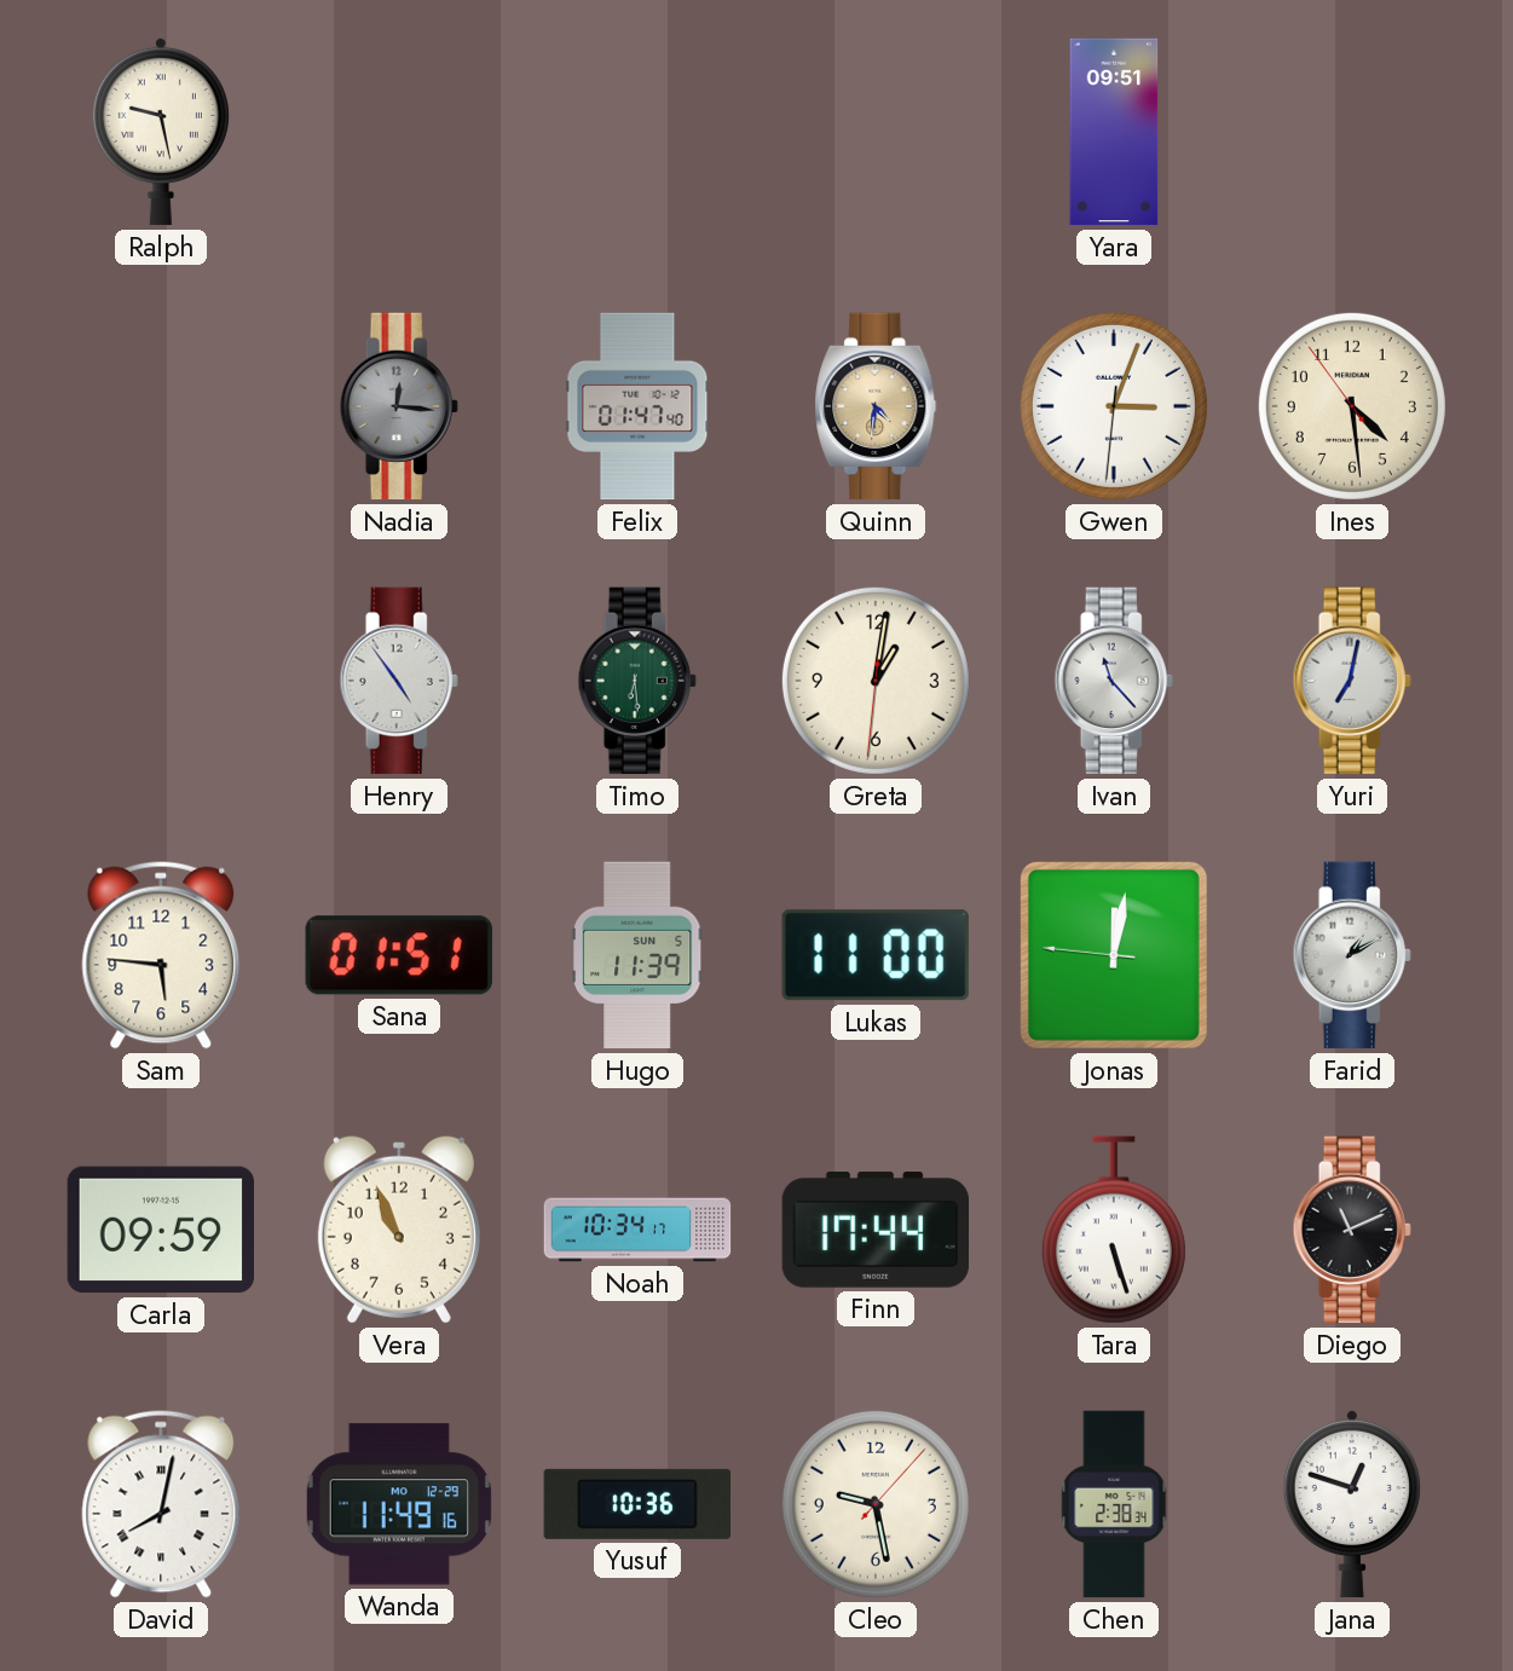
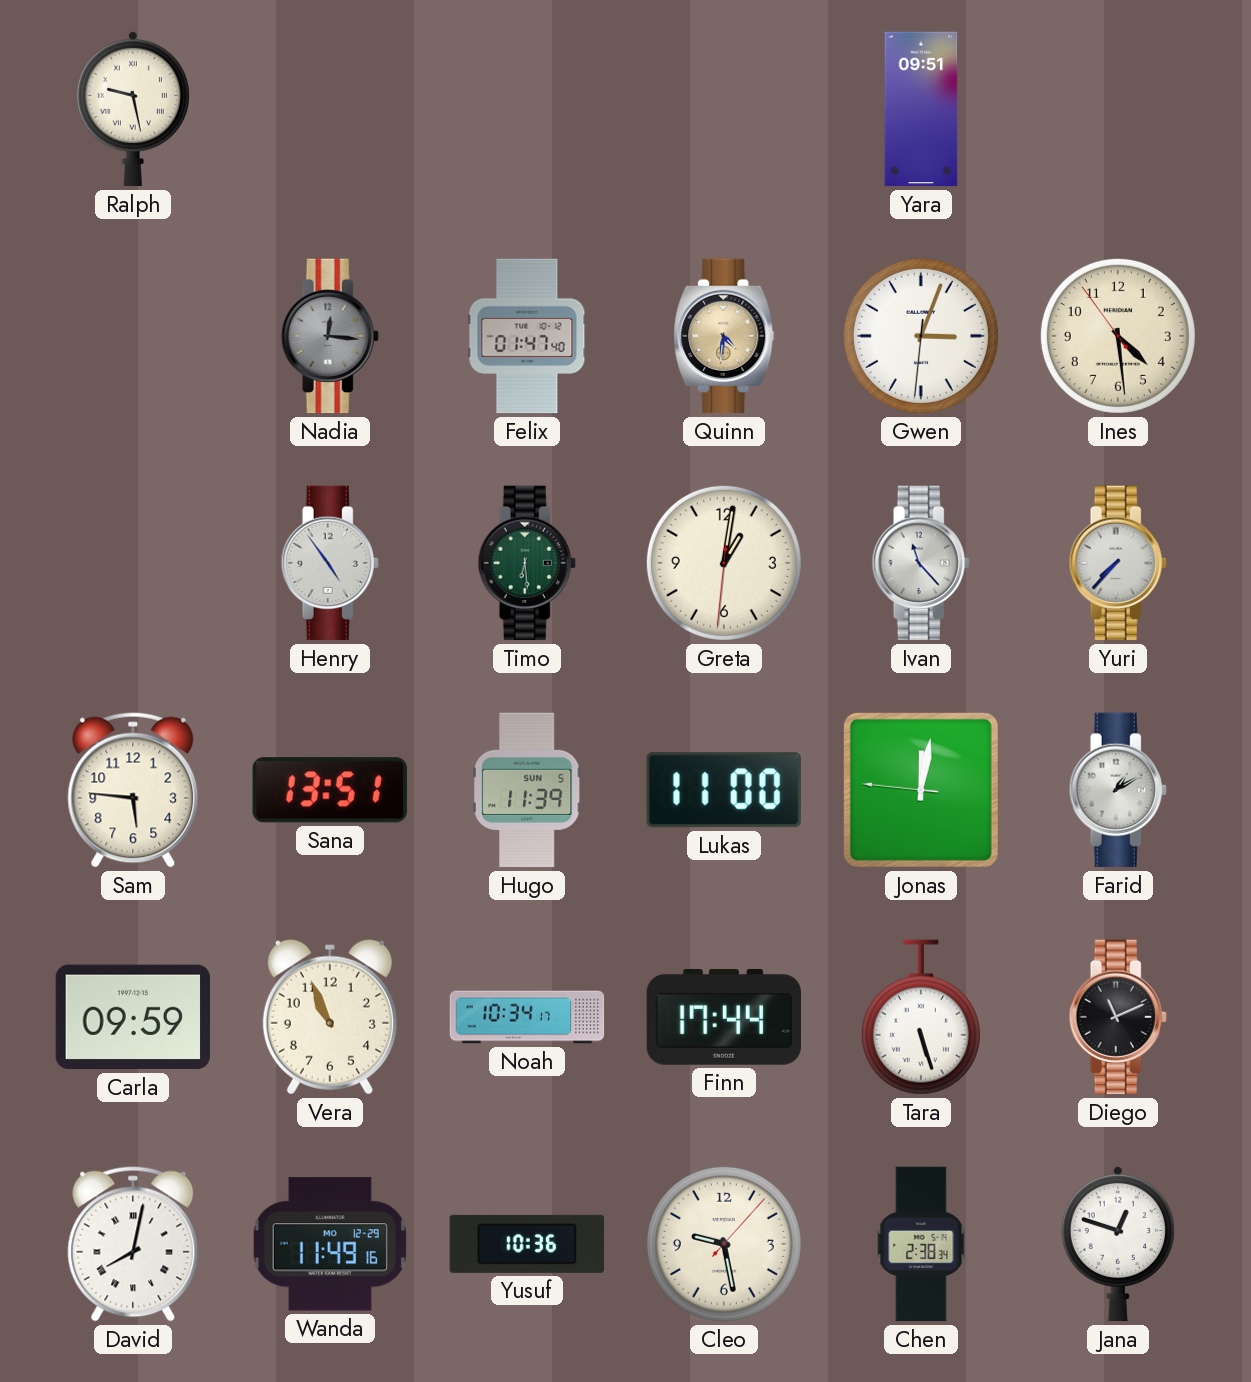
Yuri: 7:02 -> 7:37 (1118, 563)
Sana: 01:51 -> 13:51 (330, 790)
